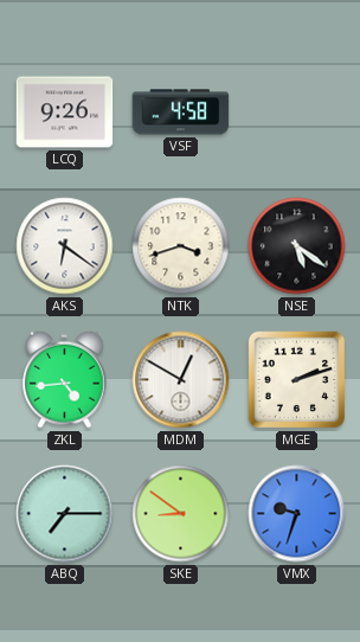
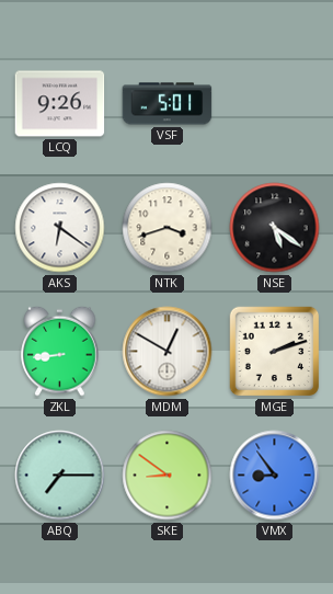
VSF: 4:58 -> 5:01 (168, 104)
ZKL: 4:44 -> 8:44 (60, 351)
VMX: 9:33 -> 8:54 (275, 476)
